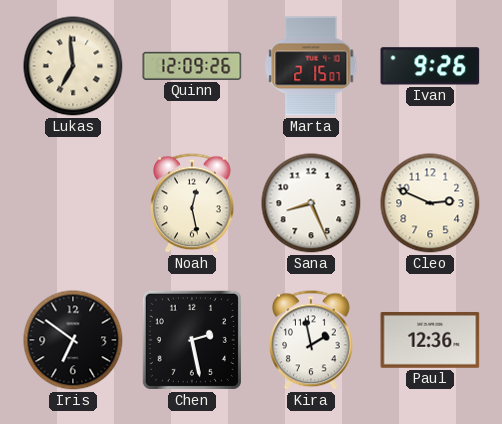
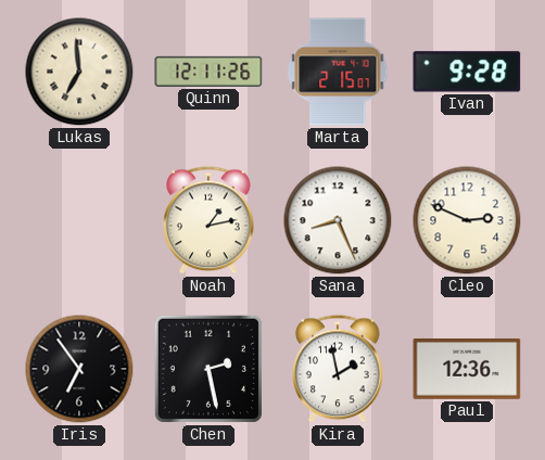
Quinn: 12:09 -> 12:11 (208, 72)
Ivan: 9:26 -> 9:28 (467, 72)
Noah: 12:28 -> 1:13 (210, 220)
Iris: 6:51 -> 6:54 (79, 369)
